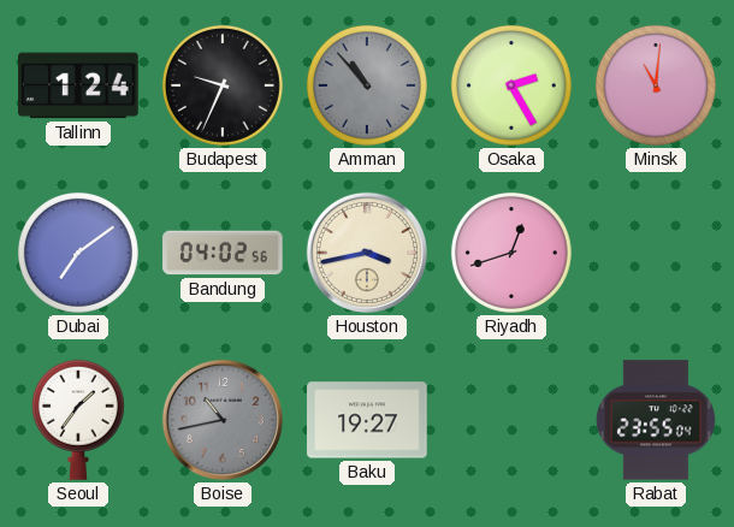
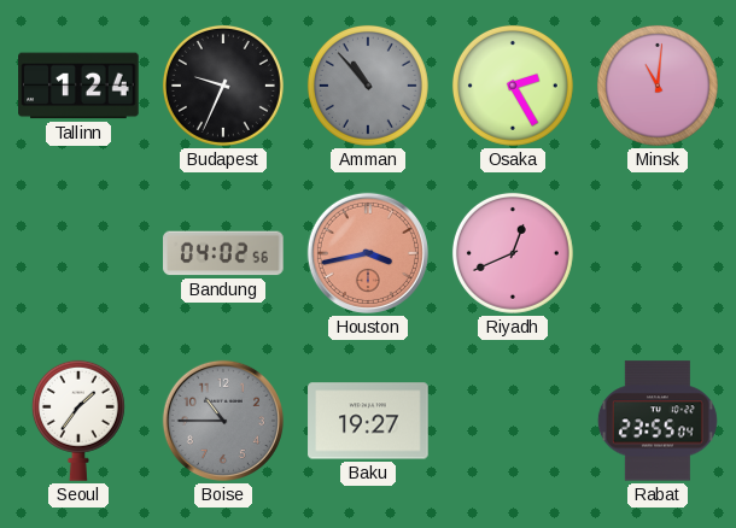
Dubai: 7:09 -> none (78, 253)
Houston dial: cream -> salmon (368, 253)
Riyadh: 12:42 -> 12:41 (513, 253)
Boise: 10:43 -> 10:45 (223, 421)
